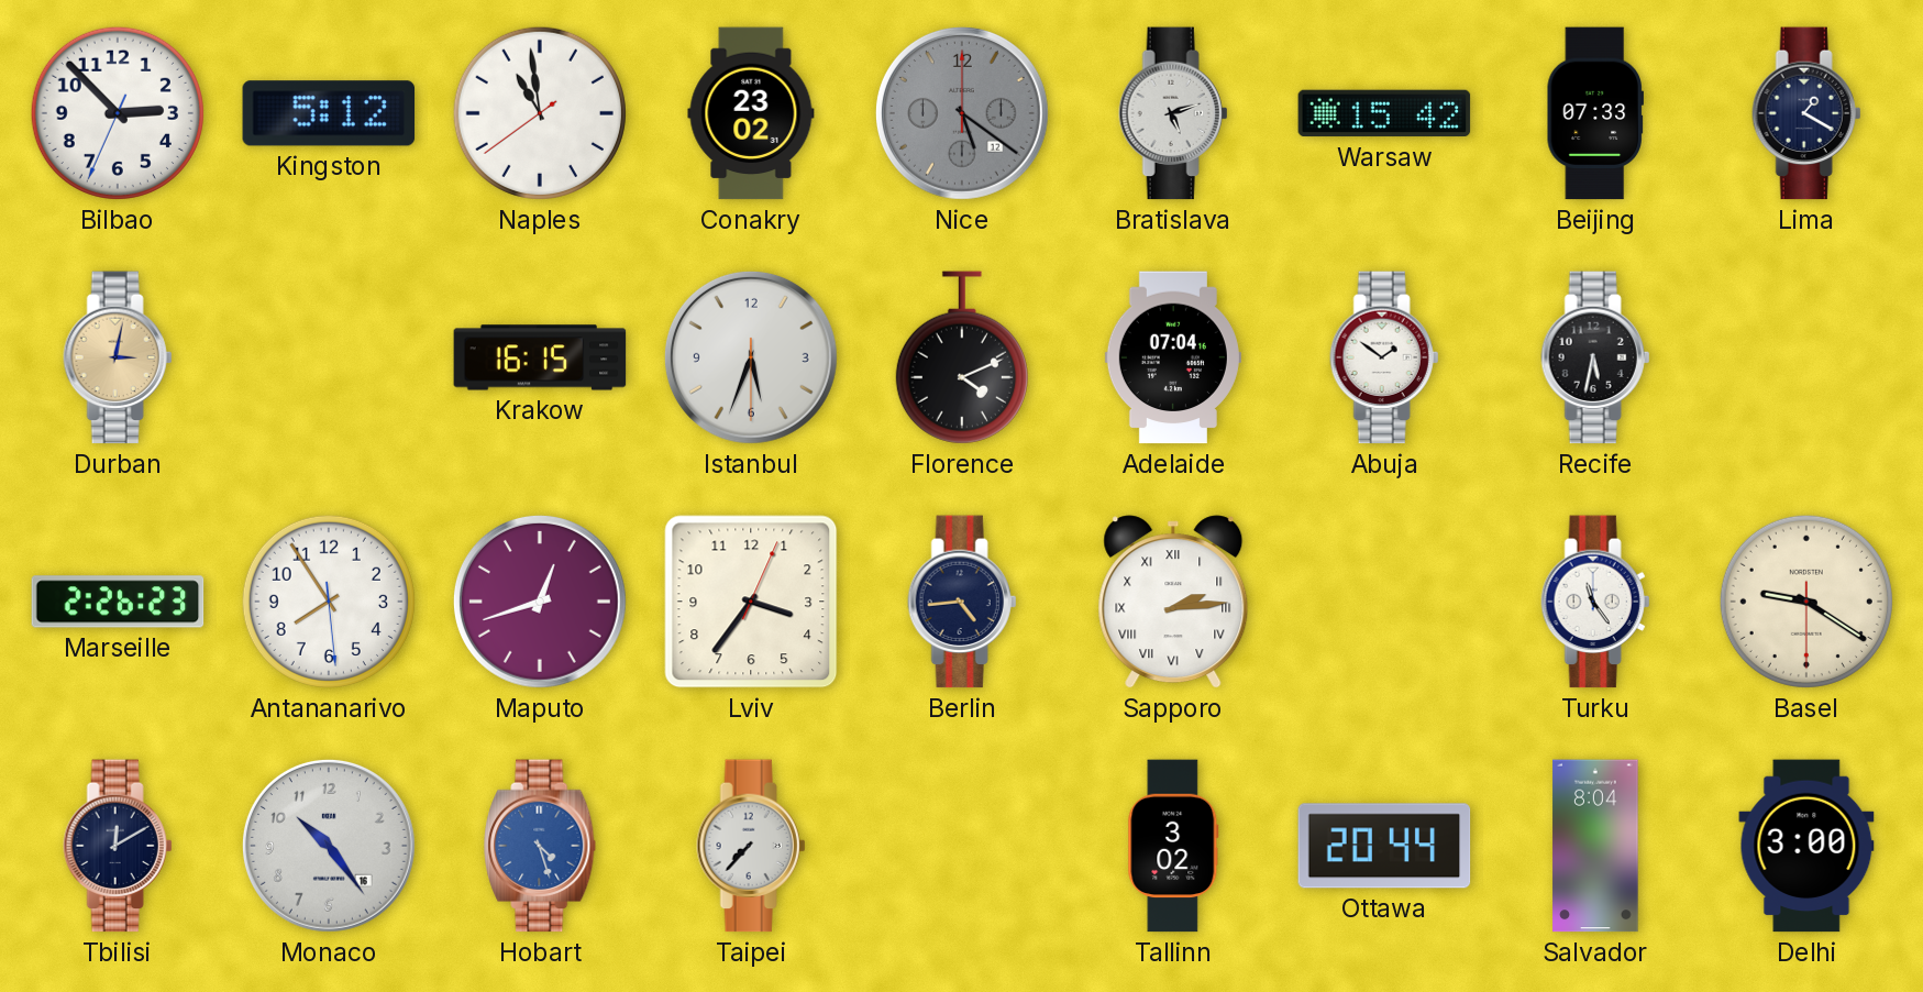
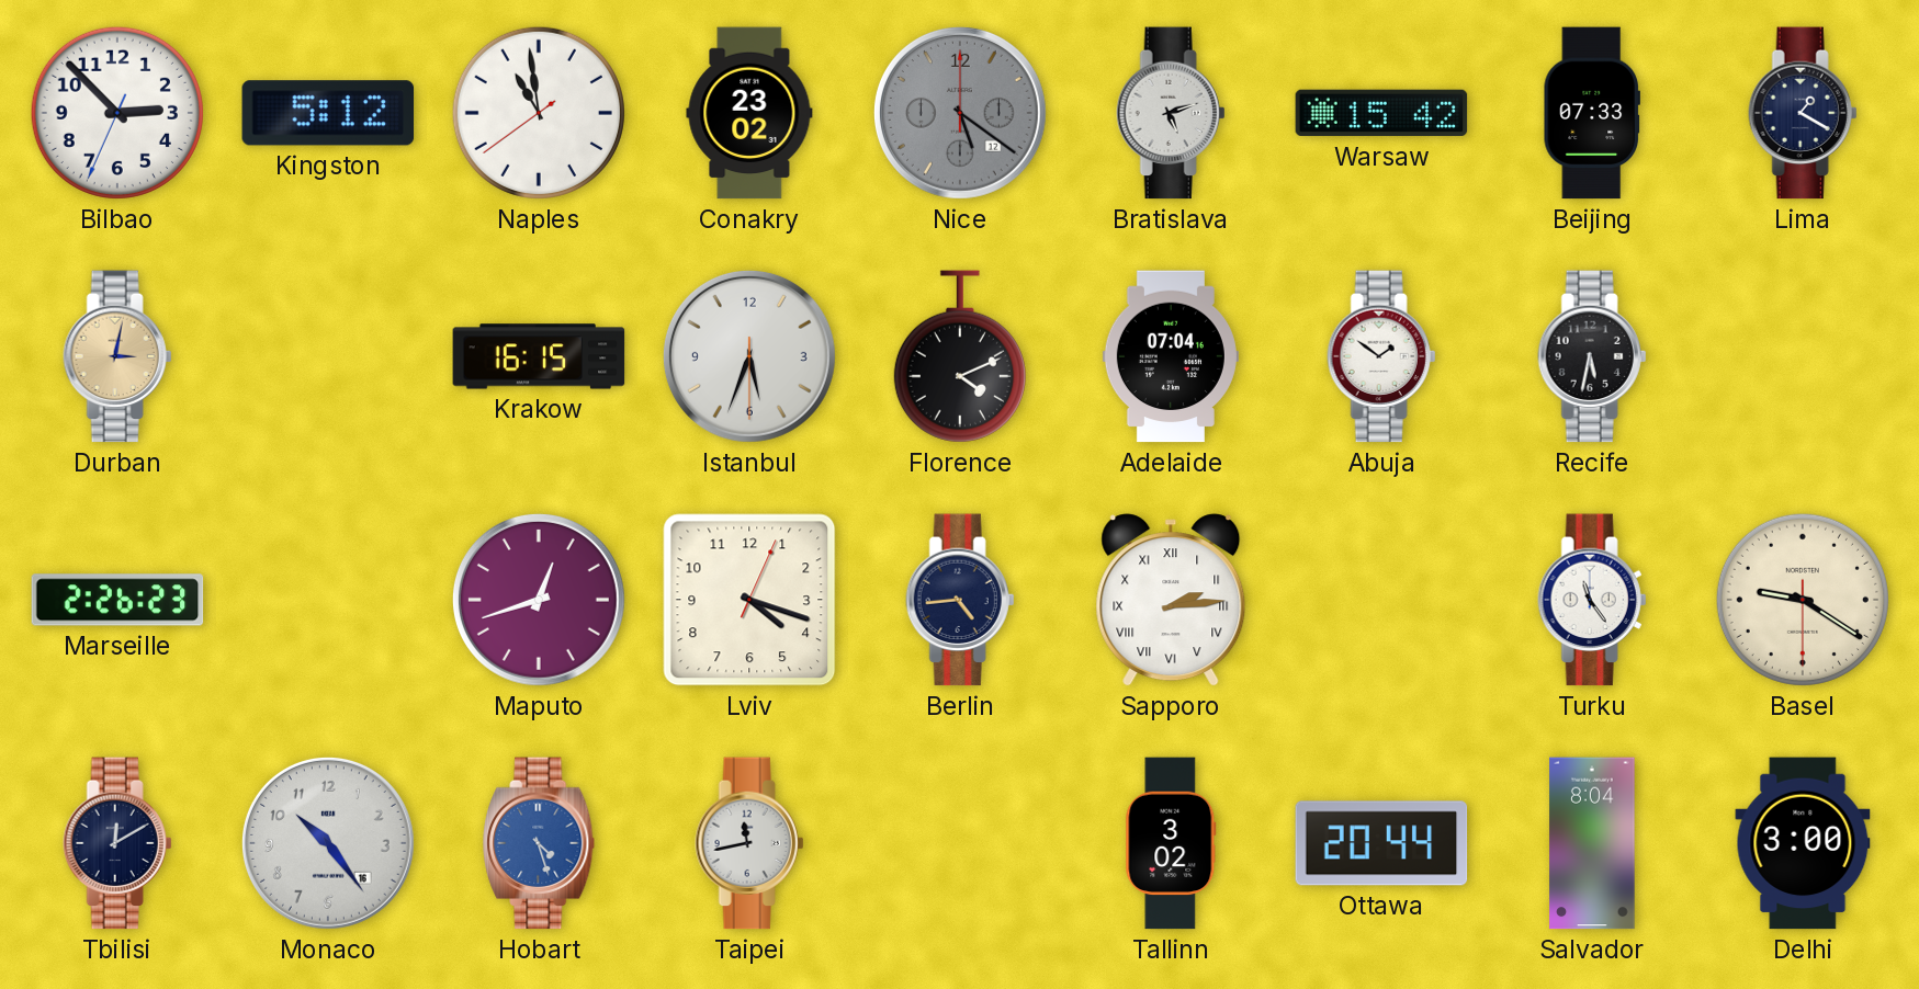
Antananarivo: 7:54 -> none (329, 602)
Lviv: 3:36 -> 4:18 (749, 600)
Taipei: 7:37 -> 11:43 (749, 843)
